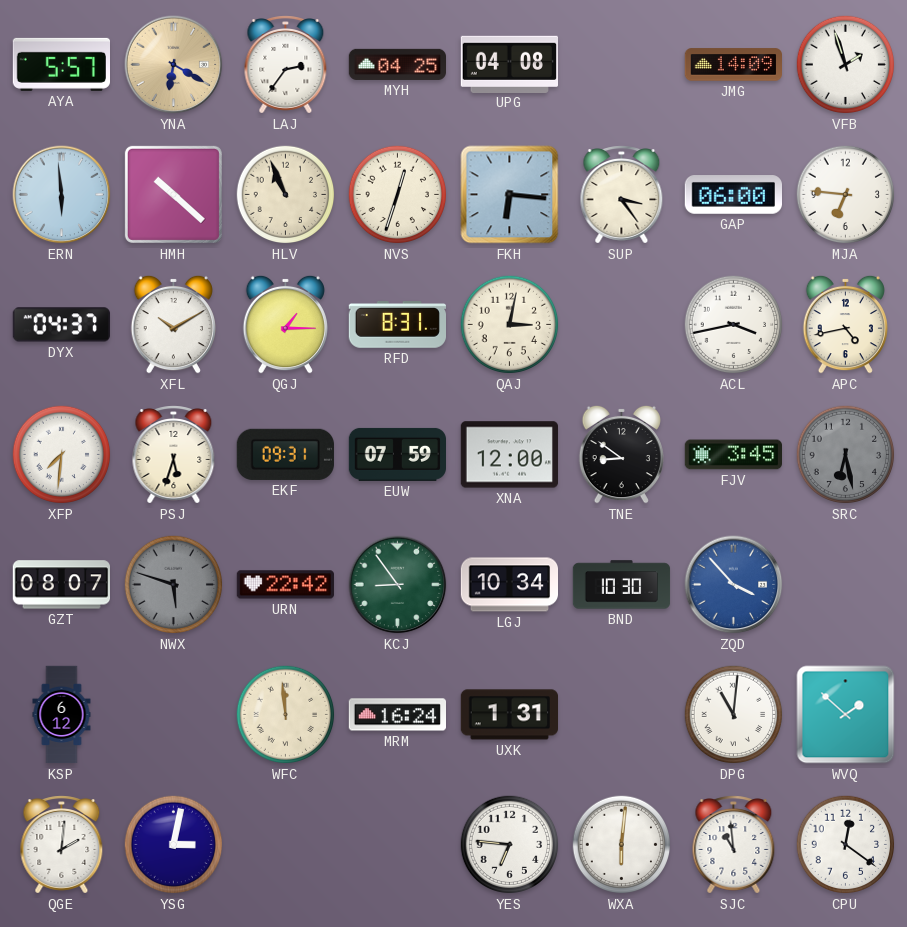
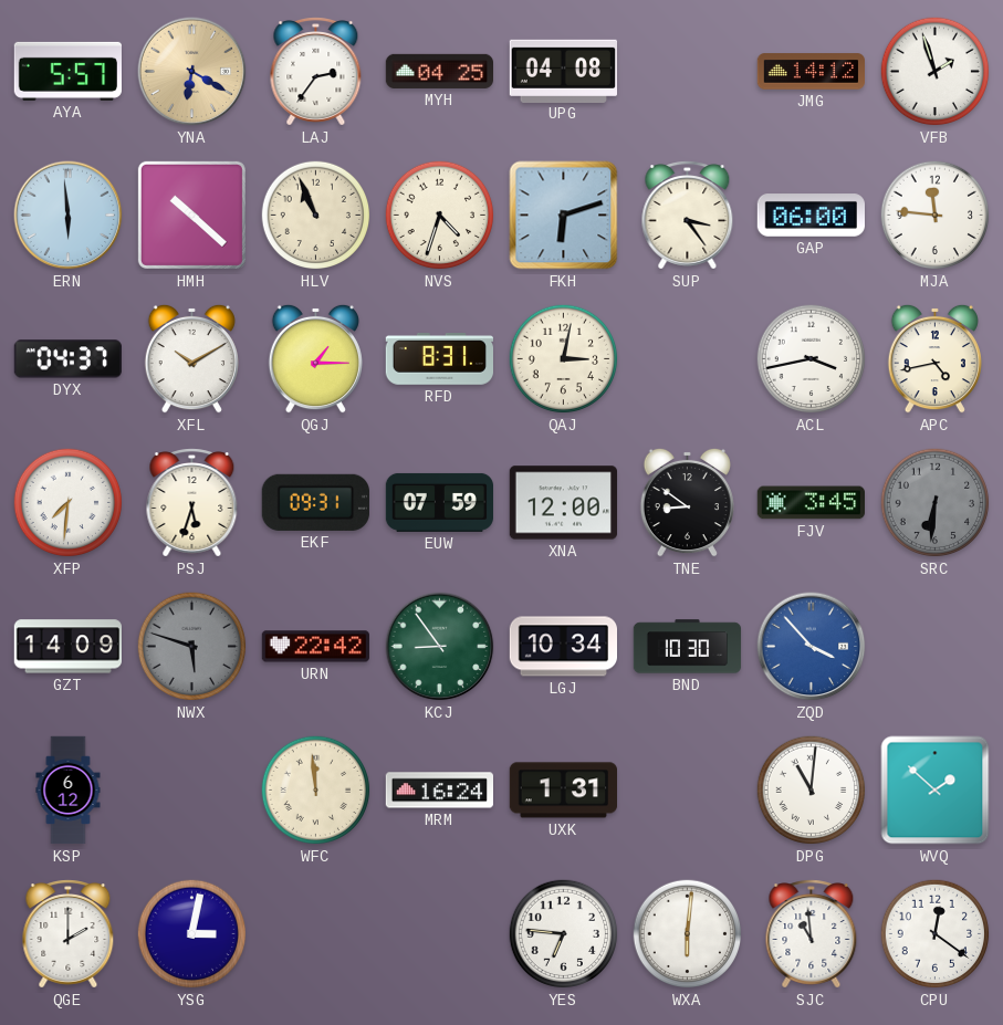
JMG: 14:09 -> 14:12 (811, 72)
NVS: 12:33 -> 4:33 (440, 216)
FKH: 6:16 -> 6:12 (564, 216)
MJA: 6:46 -> 11:46 (936, 216)
SRC: 6:28 -> 6:31 (936, 503)
GZT: 08:07 -> 14:09 (67, 647)
QGE: 2:01 -> 2:00 (69, 934)
